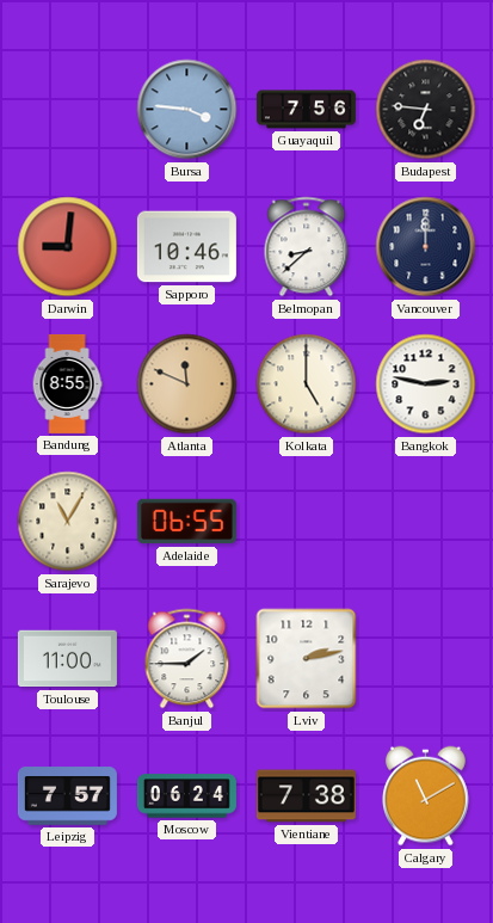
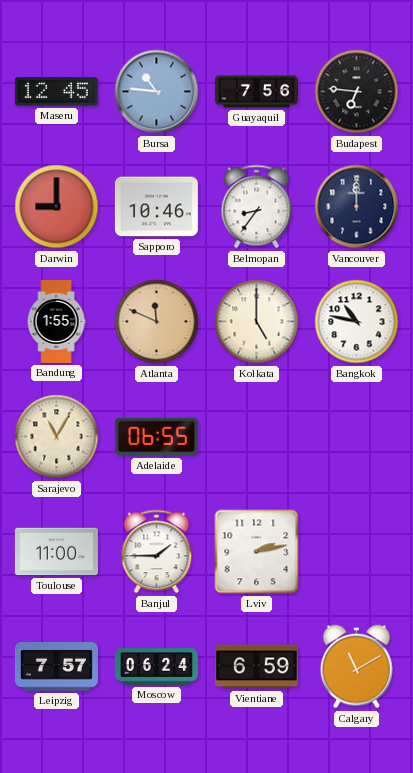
Maseru: none -> 12:45 (56, 92)
Bursa: 3:46 -> 10:46 (157, 92)
Darwin: 9:01 -> 9:00 (57, 207)
Belmopan: 8:38 -> 8:36 (257, 207)
Bandung: 8:55 -> 1:55 (56, 321)
Bangkok: 2:47 -> 10:47 (357, 322)
Vientiane: 7:38 -> 6:59 (256, 667)
